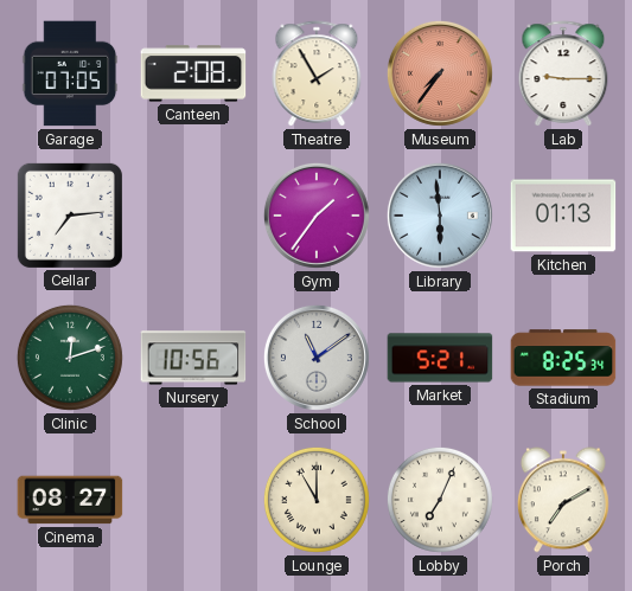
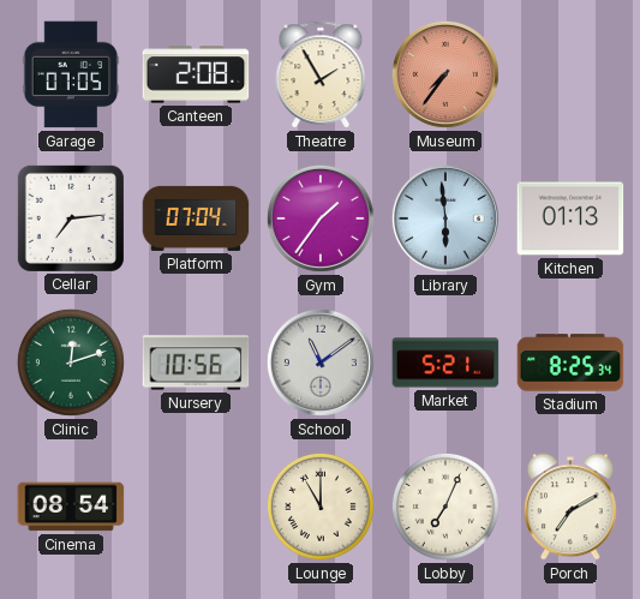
Lab: 9:15 -> none (563, 75)
Platform: none -> 07:04 (196, 218)
Cinema: 08:27 -> 08:54 (71, 507)
